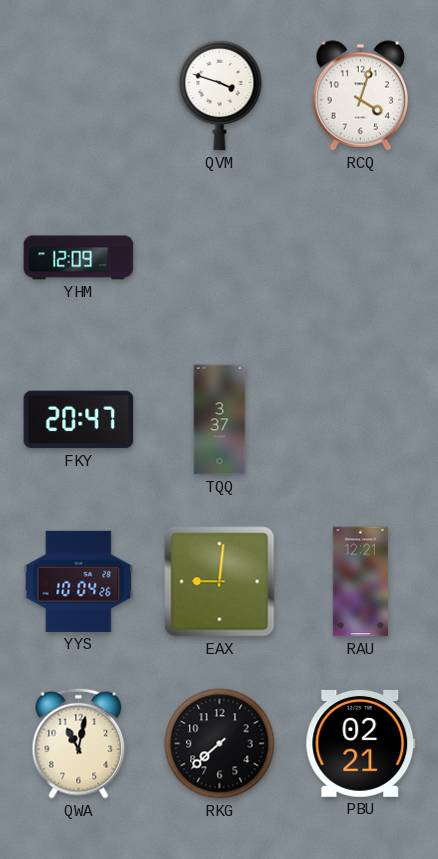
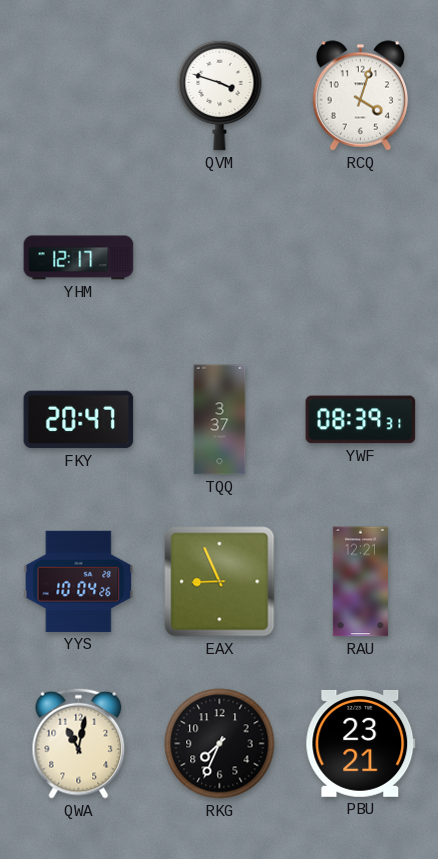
YHM: 12:09 -> 12:17 (79, 258)
YWF: none -> 08:39 (361, 420)
EAX: 9:01 -> 8:56 (220, 582)
RKG: 7:38 -> 7:34 (220, 744)
PBU: 02:21 -> 23:21 (361, 743)
